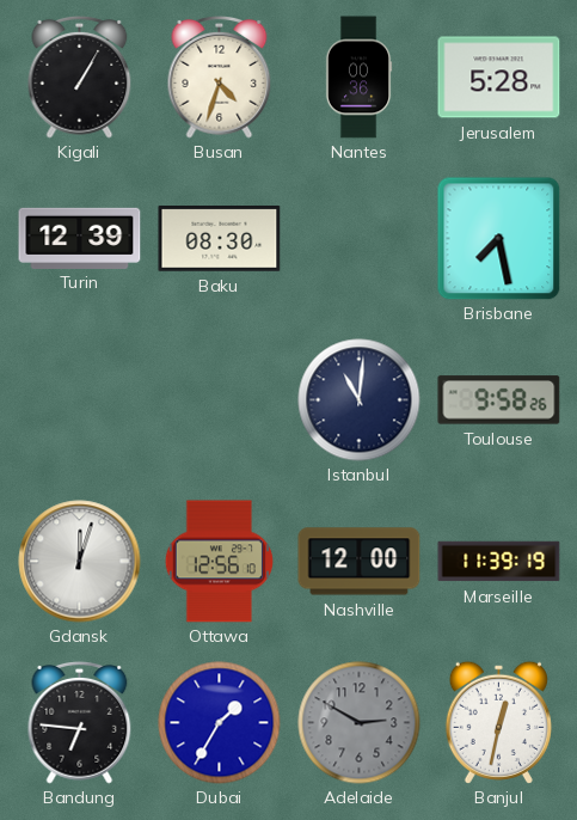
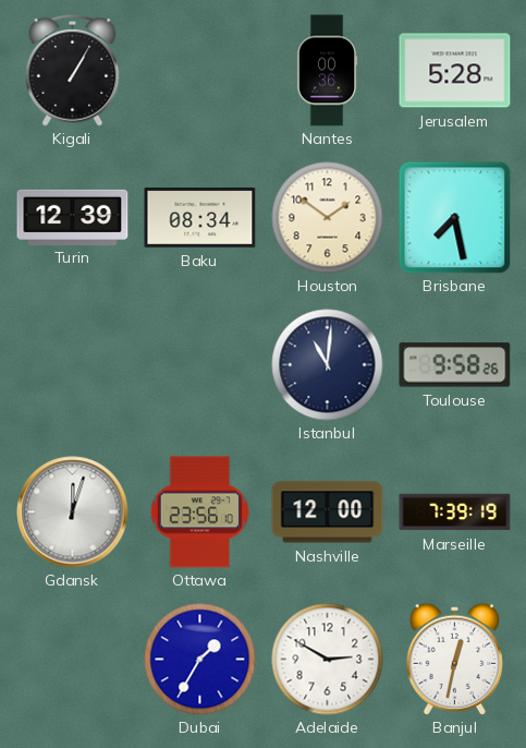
Busan: 4:33 -> none (220, 78)
Baku: 08:30 -> 08:34 (200, 218)
Houston: none -> 1:51 (328, 218)
Ottawa: 12:56 -> 23:56 (199, 512)
Marseille: 11:39 -> 7:39 (455, 512)
Bandung: 6:46 -> none (80, 723)
Adelaide dial: grey -> white (328, 660)
